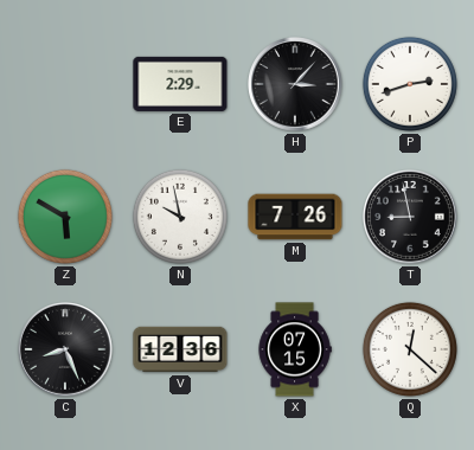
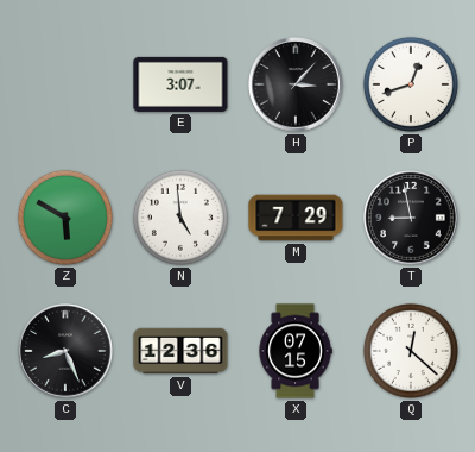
E: 2:29 -> 3:07 (180, 84)
P: 2:42 -> 12:42 (411, 84)
N: 9:58 -> 4:59 (180, 218)
M: 7:26 -> 7:29 (296, 218)
